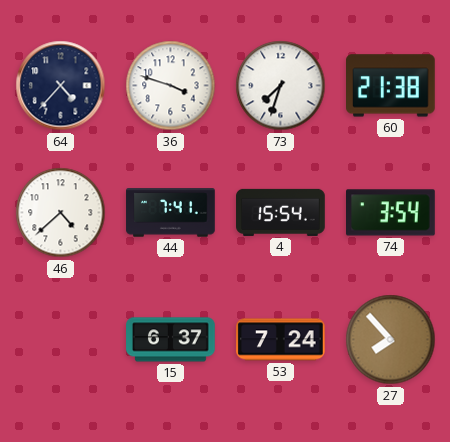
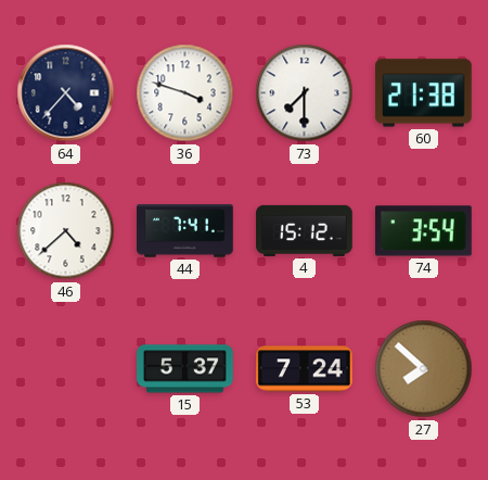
73: 7:33 -> 7:30 (305, 93)
4: 15:54 -> 15:12 (305, 230)
15: 6:37 -> 5:37 (185, 369)
27: 7:53 -> 7:52 (424, 369)
